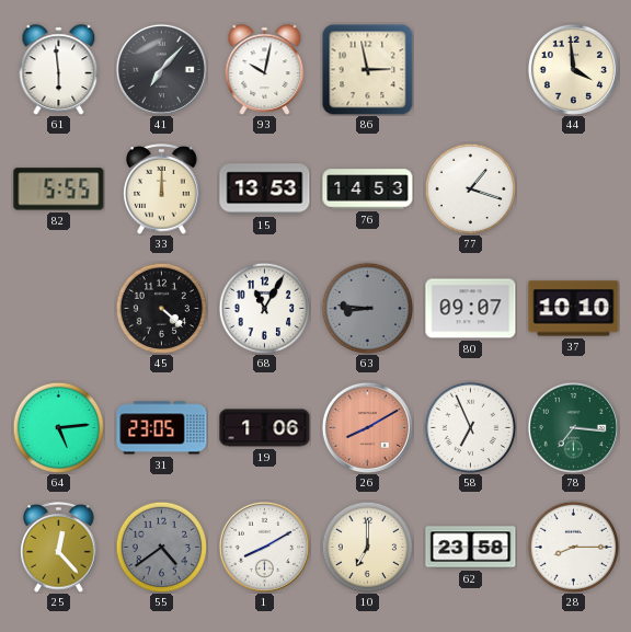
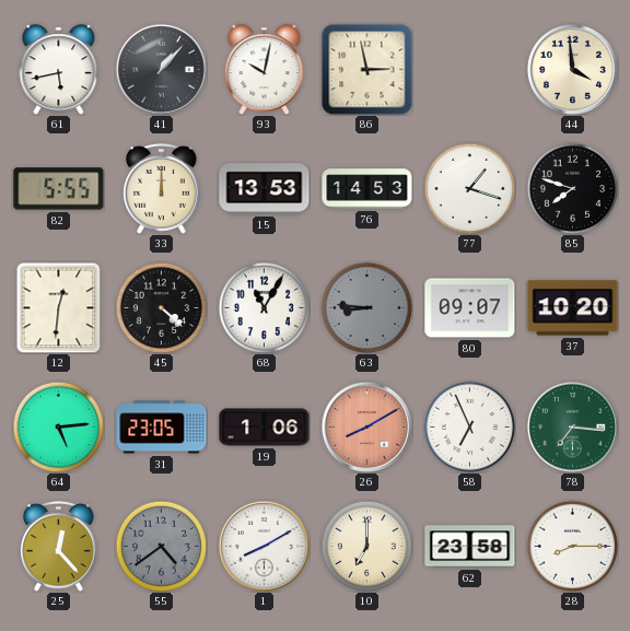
61: 5:59 -> 5:43 (59, 70)
41: 7:07 -> 1:07 (161, 69)
85: none -> 7:48 (572, 188)
12: none -> 12:31 (59, 307)
37: 10:10 -> 10:20 (573, 308)
